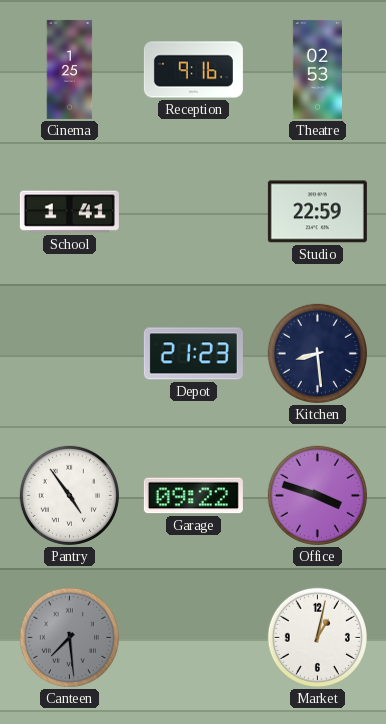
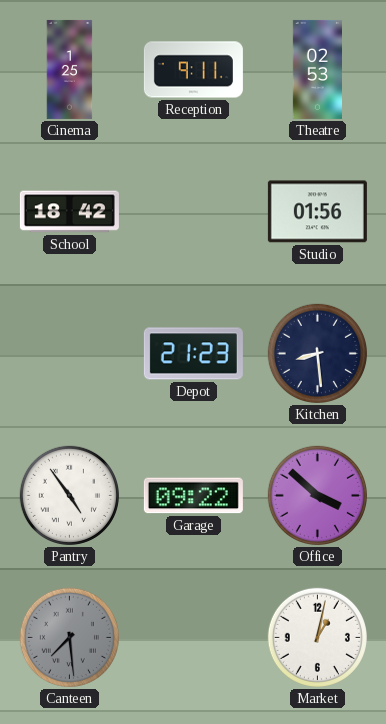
Reception: 9:16 -> 9:11 (193, 70)
School: 1:41 -> 18:42 (69, 212)
Studio: 22:59 -> 01:56 (317, 212)
Office: 3:48 -> 3:52 (317, 495)
